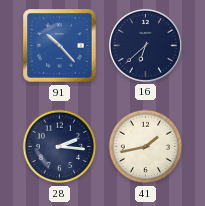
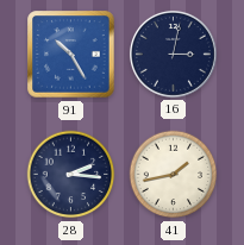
91: 10:23 -> 10:25 (71, 55)
16: 6:38 -> 3:02 (173, 54)
